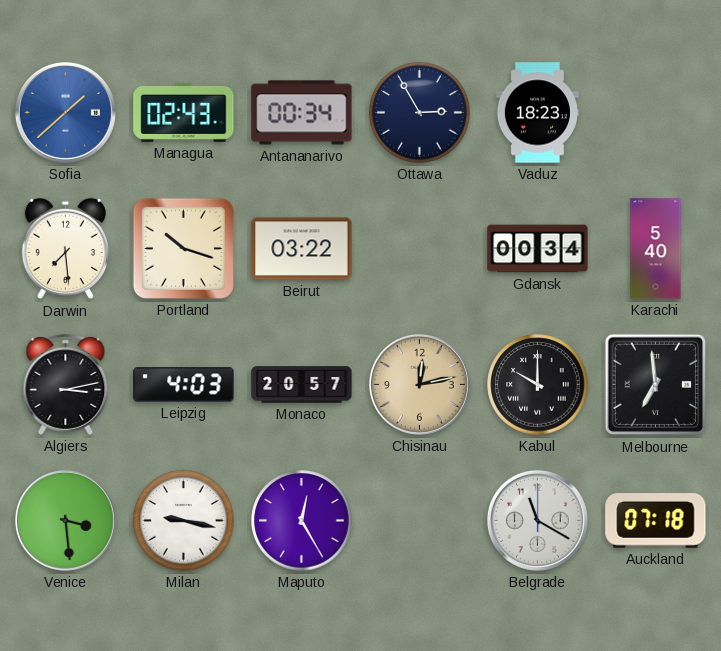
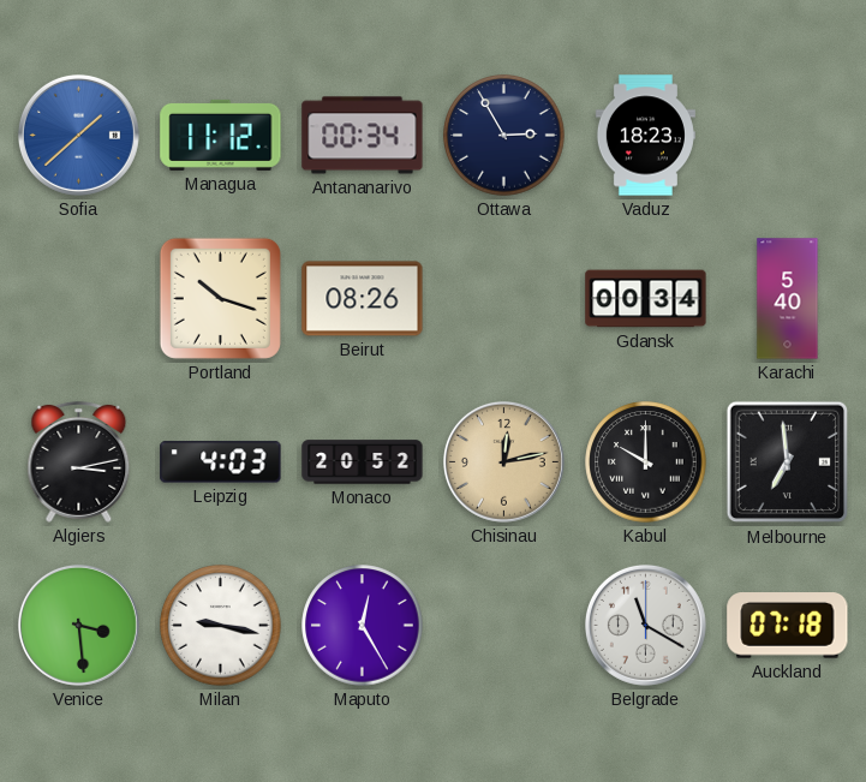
Managua: 02:43 -> 11:12 (221, 135)
Darwin: 7:29 -> none (66, 249)
Beirut: 03:22 -> 08:26 (363, 299)
Monaco: 20:57 -> 20:52 (363, 462)
